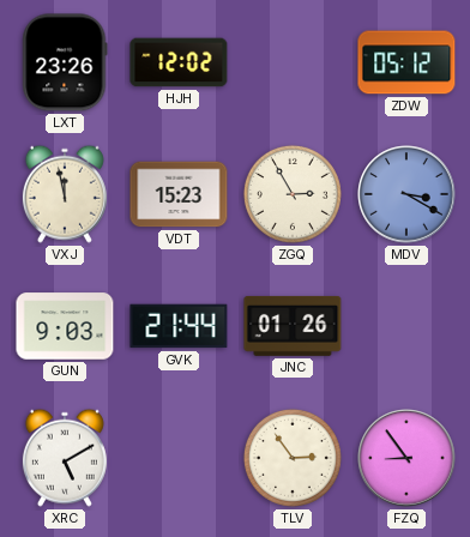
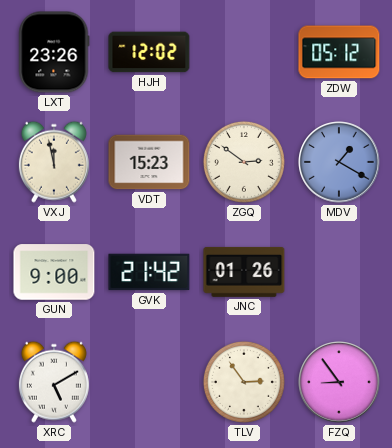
ZGQ: 2:55 -> 2:51 (244, 162)
MDV: 3:20 -> 1:20 (339, 162)
GUN: 9:03 -> 9:00 (54, 272)
GVK: 21:44 -> 21:42 (149, 272)
